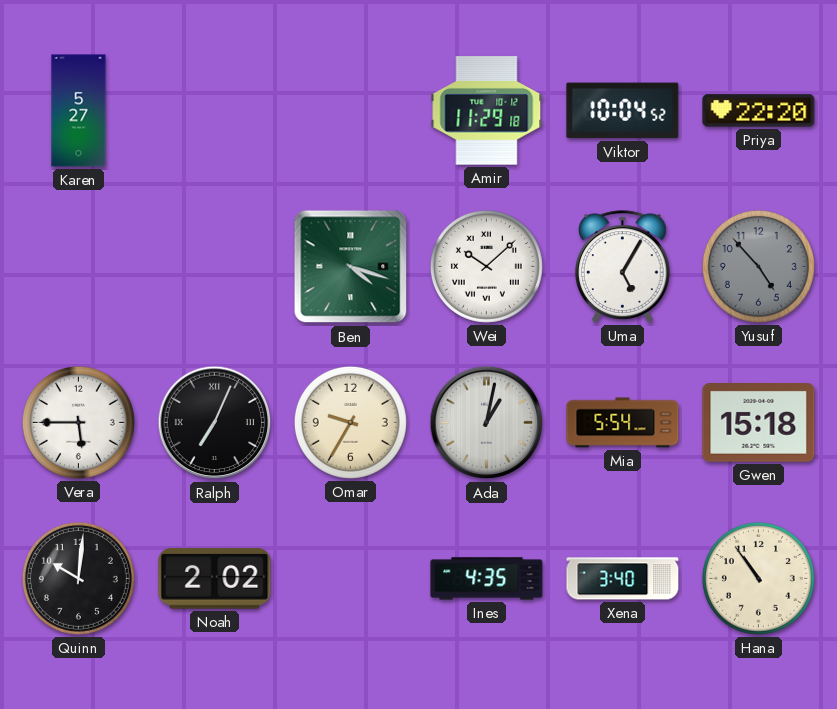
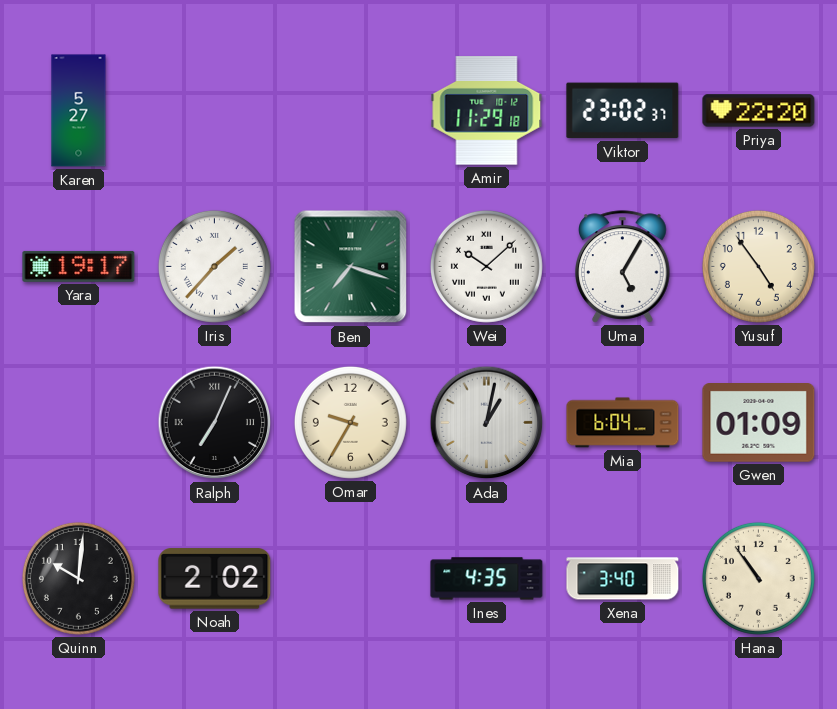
Viktor: 10:04 -> 23:02 (623, 111)
Yara: none -> 19:17 (79, 266)
Iris: none -> 1:37 (214, 266)
Ben: 4:18 -> 7:18 (351, 267)
Yusuf: 4:53 -> 4:54 (758, 266)
Yusuf dial: grey -> cream (758, 266)
Vera: 5:45 -> none (78, 422)
Mia: 5:54 -> 6:04 (623, 423)
Gwen: 15:18 -> 01:09 (759, 423)
